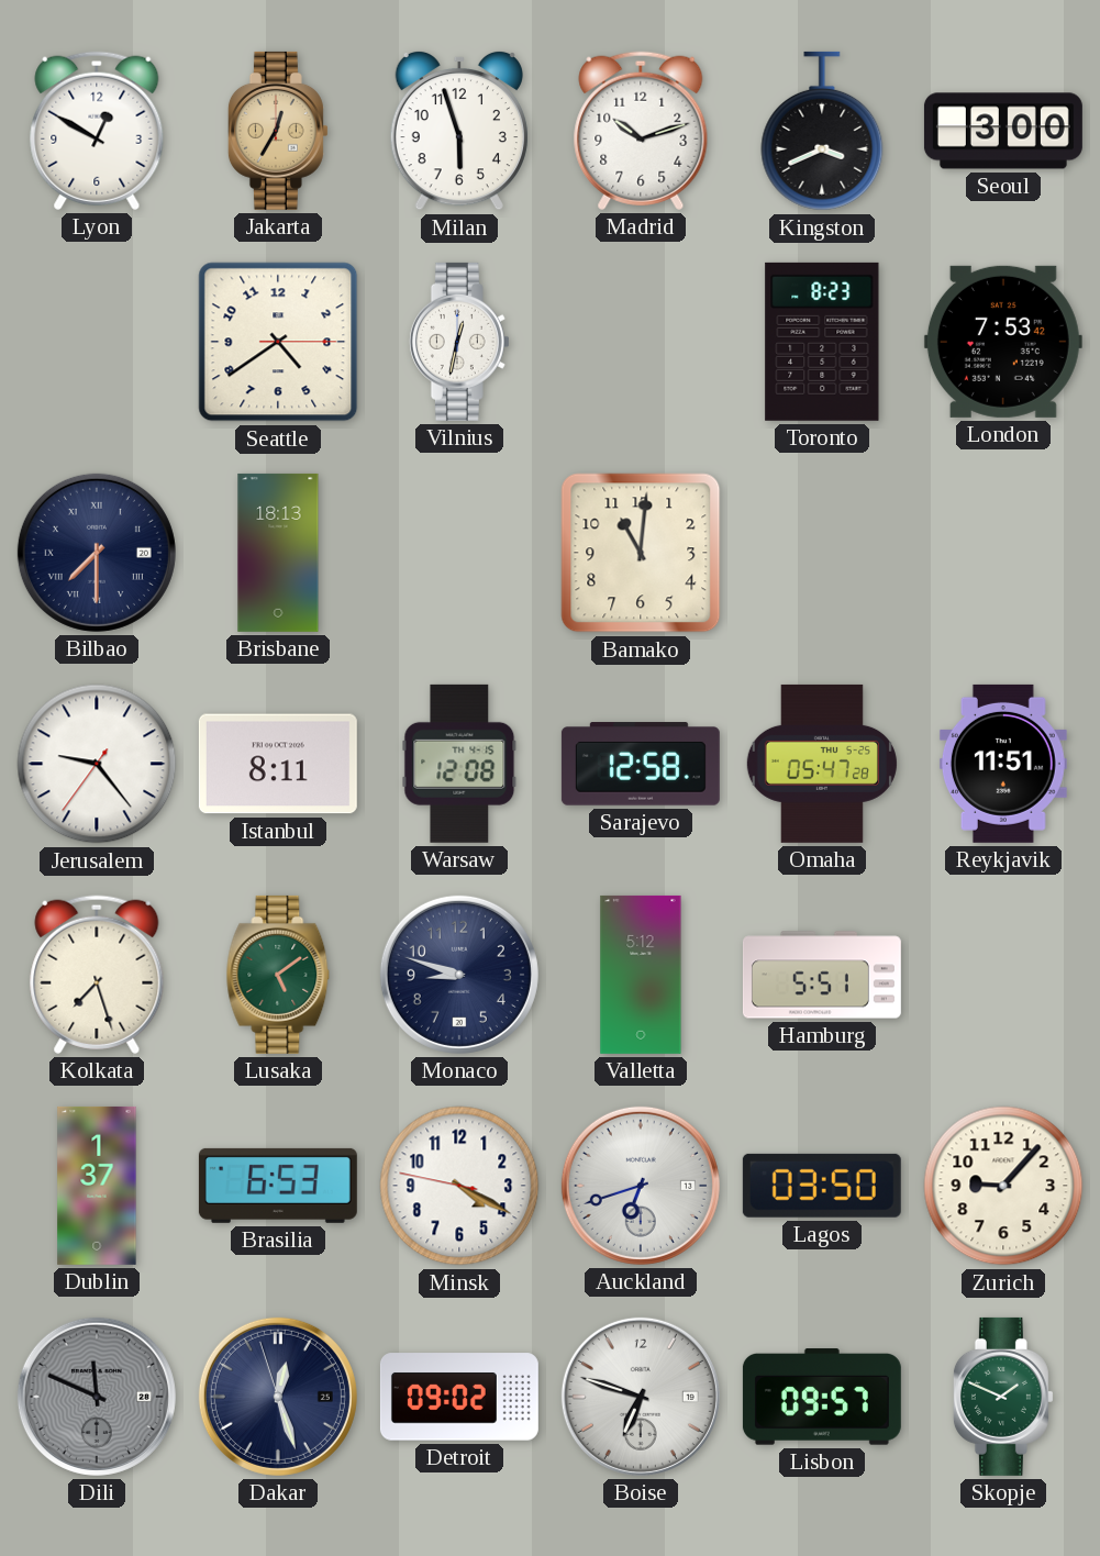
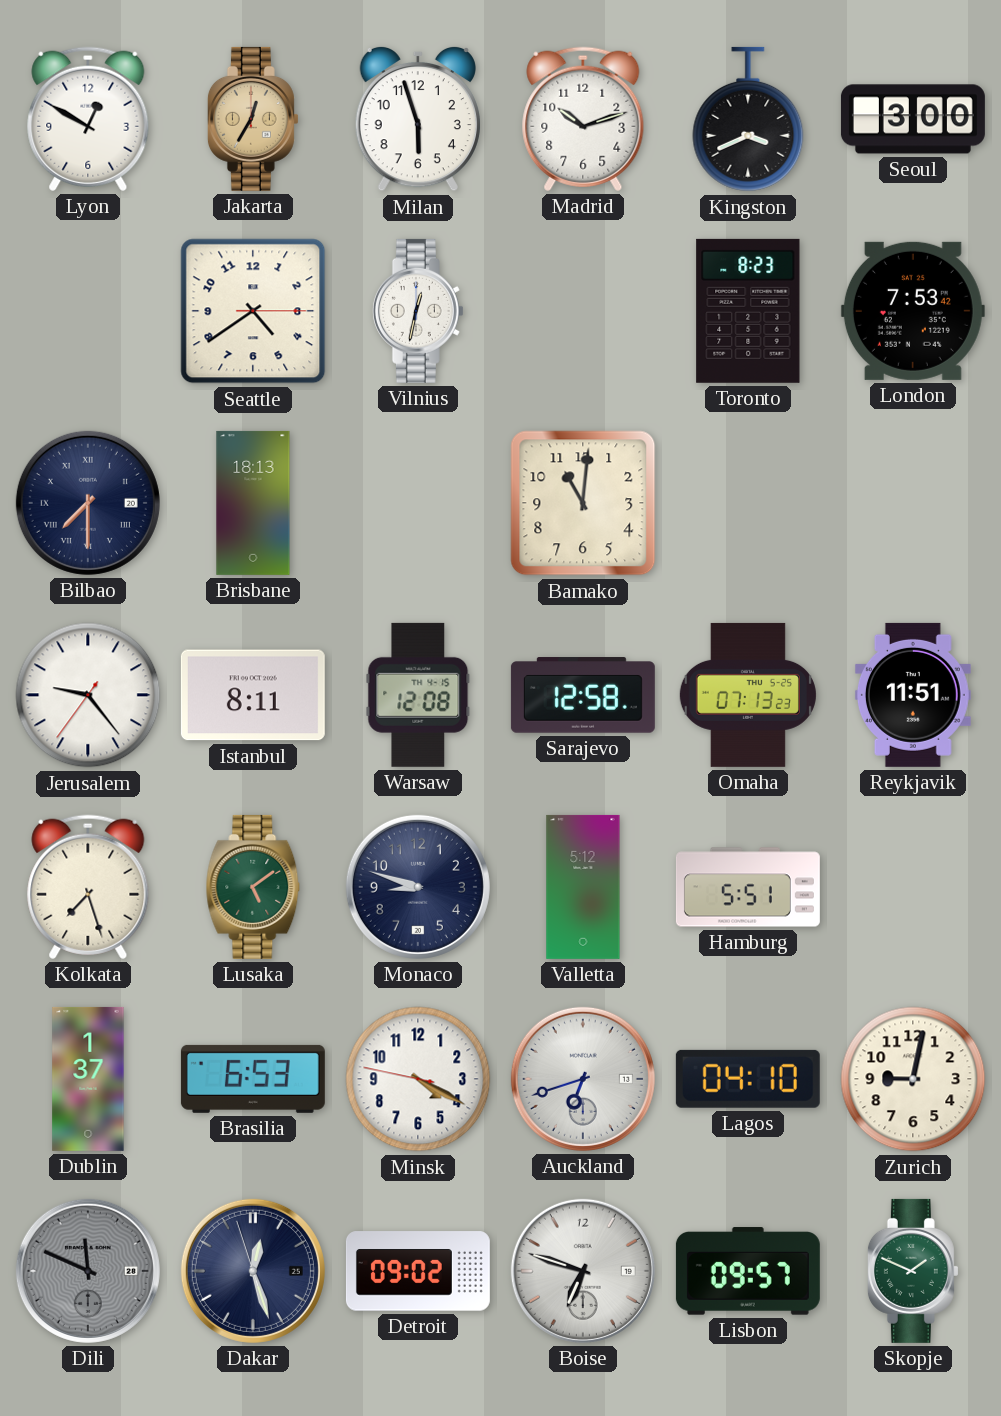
Omaha: 05:47 -> 07:13 (748, 695)
Lagos: 03:50 -> 04:10 (748, 1079)
Zurich: 9:07 -> 9:02 (913, 1079)
